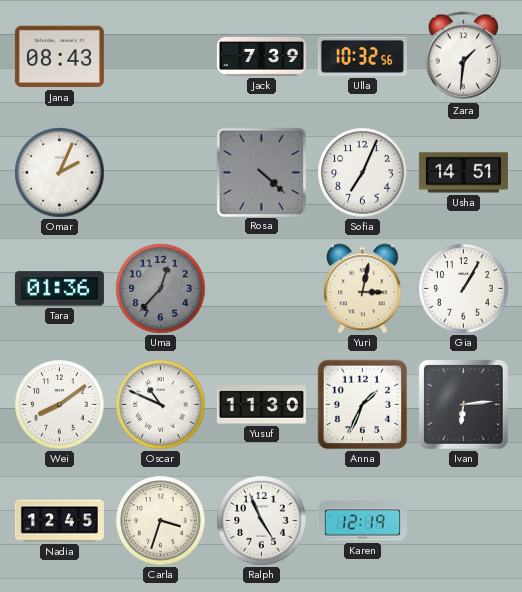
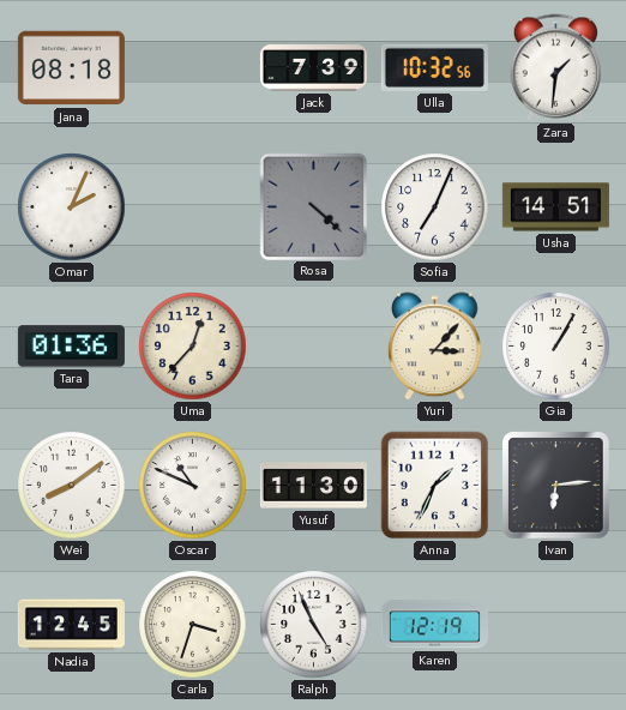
Jana: 08:43 -> 08:18 (71, 68)
Uma dial: grey -> cream (193, 347)
Yuri: 3:02 -> 3:07 (435, 347)
